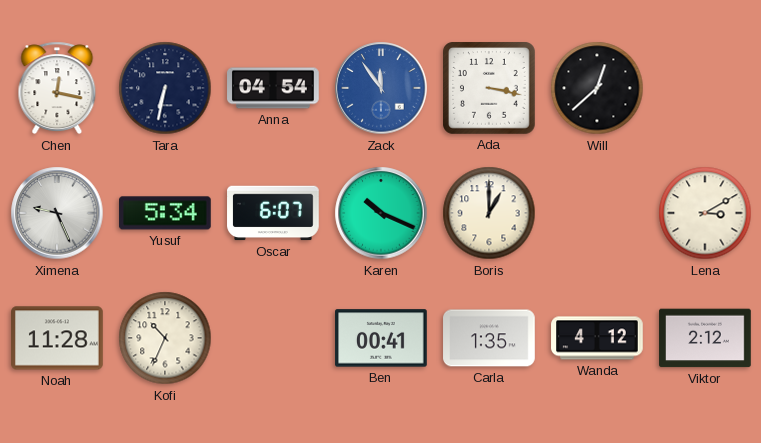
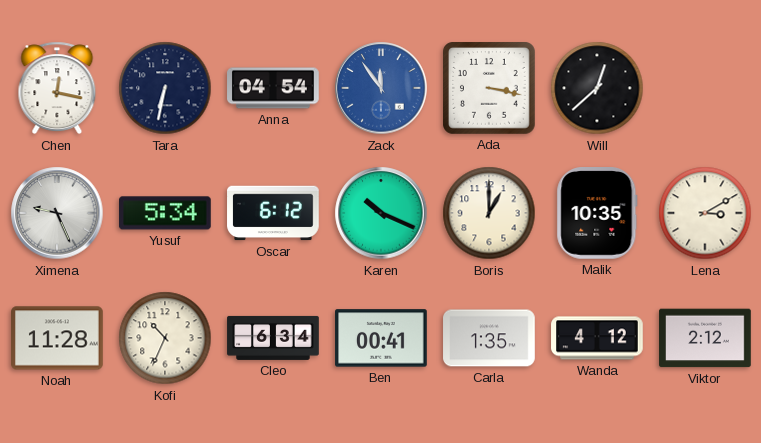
Oscar: 6:07 -> 6:12 (273, 213)
Malik: none -> 10:35 (597, 214)
Cleo: none -> 6:34 (273, 338)
